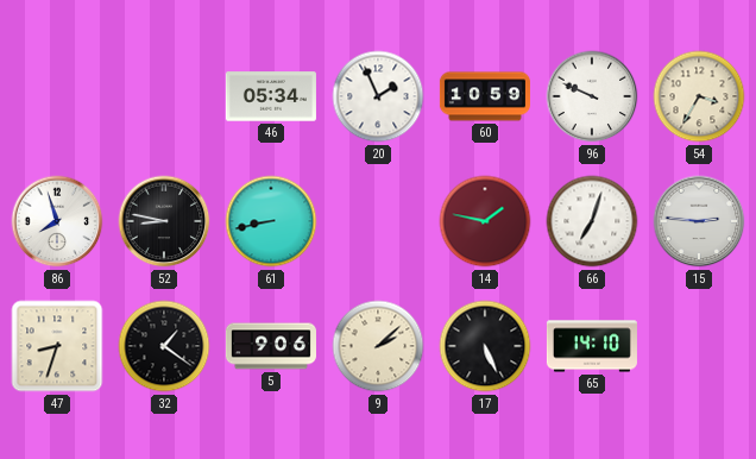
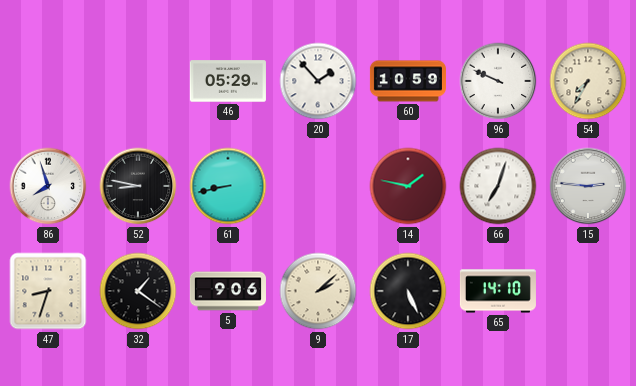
46: 05:34 -> 05:29 (228, 81)
20: 1:56 -> 1:53 (318, 81)
54: 3:35 -> 7:35 (588, 81)
